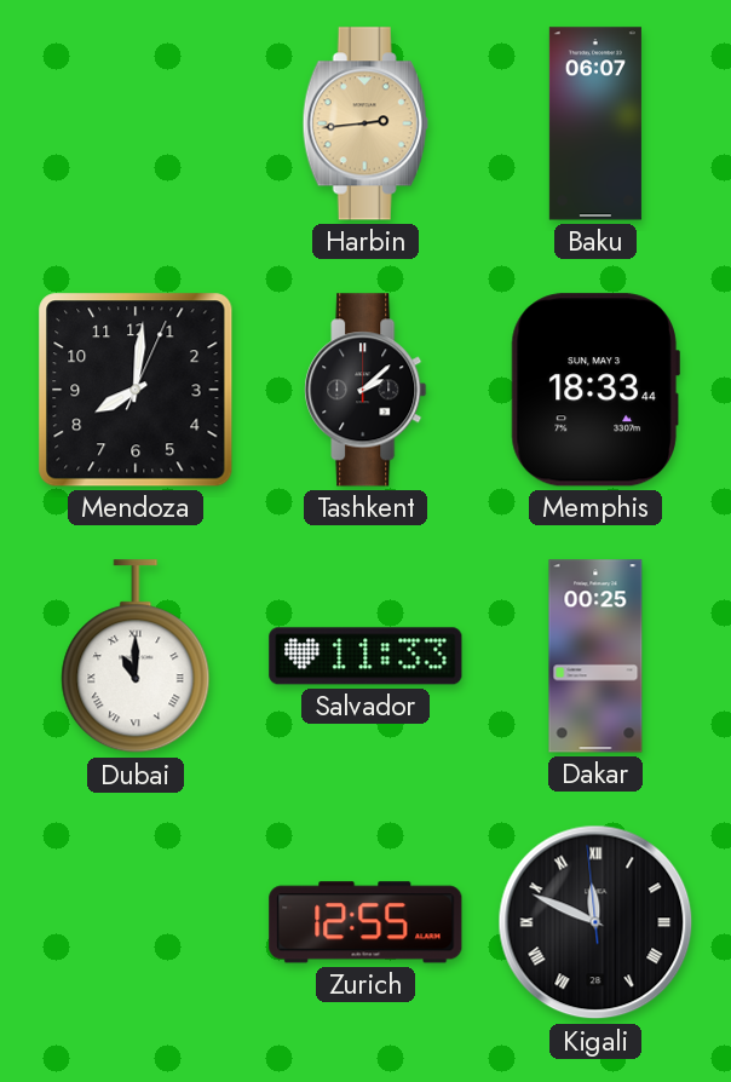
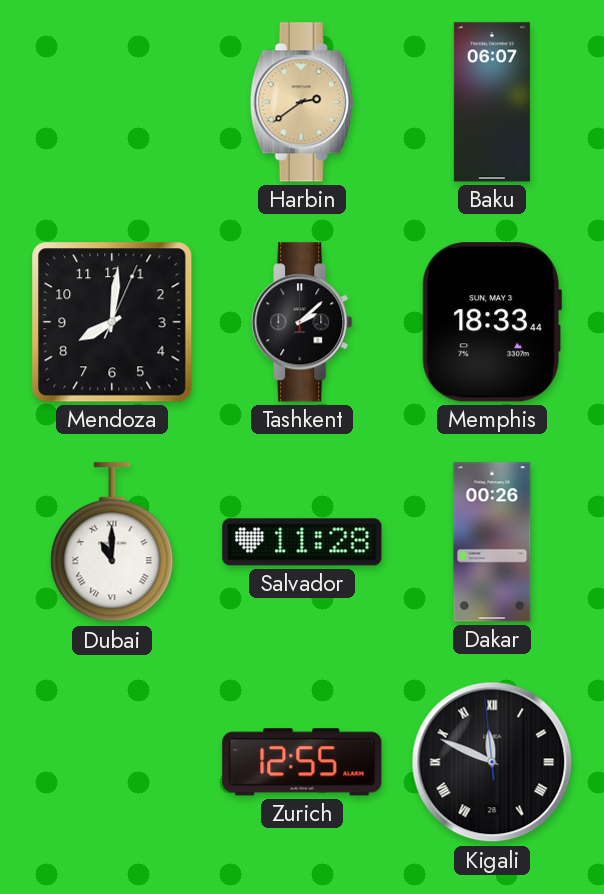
Harbin: 2:44 -> 2:39 (302, 102)
Salvador: 11:33 -> 11:28 (302, 542)
Dakar: 00:25 -> 00:26 (492, 542)
